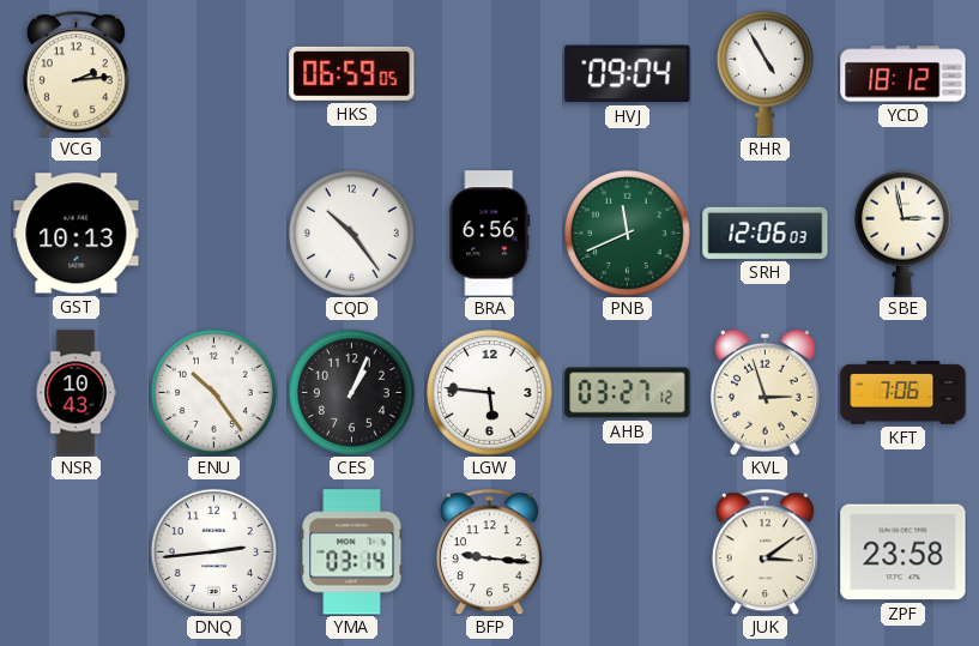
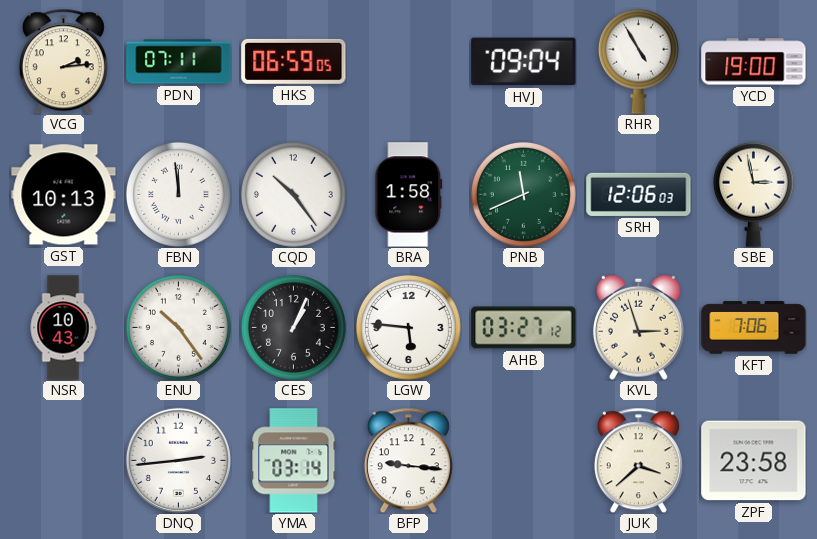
PDN: none -> 07:11 (179, 62)
YCD: 18:12 -> 19:00 (754, 62)
FBN: none -> 11:59 (178, 194)
BRA: 6:56 -> 1:58 (409, 195)
JUK: 3:09 -> 3:38 (638, 460)
